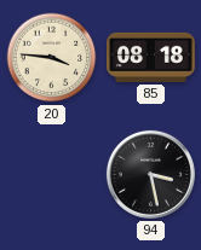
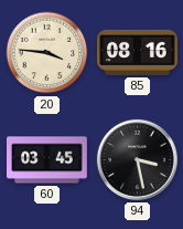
85: 08:18 -> 08:16 (138, 52)
60: none -> 03:45 (47, 160)
